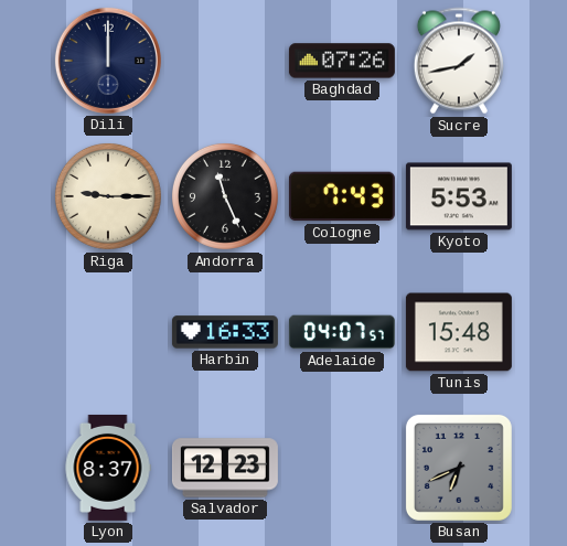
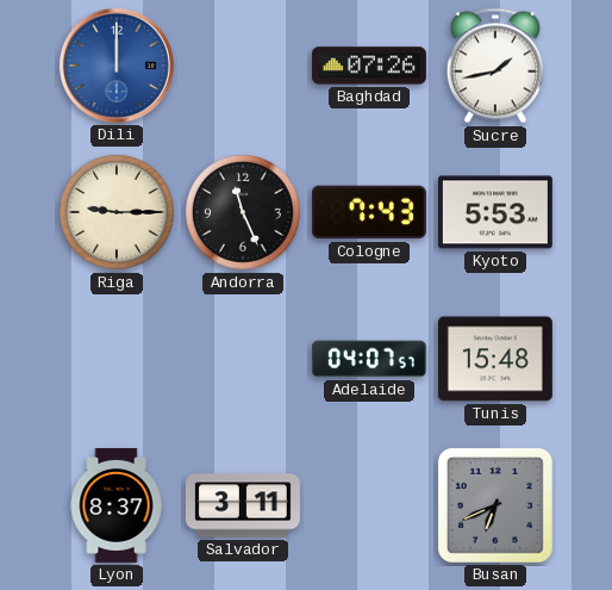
Dili dial: navy -> blue (117, 66)
Harbin: 16:33 -> none (225, 332)
Salvador: 12:23 -> 3:11 (243, 505)
